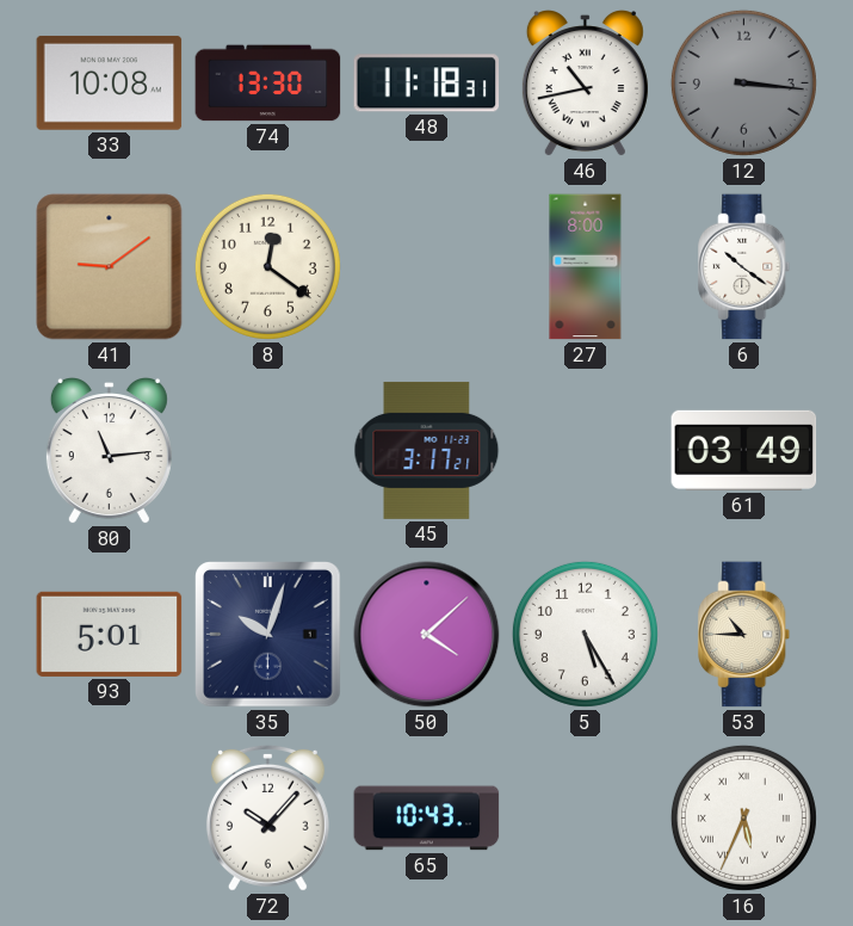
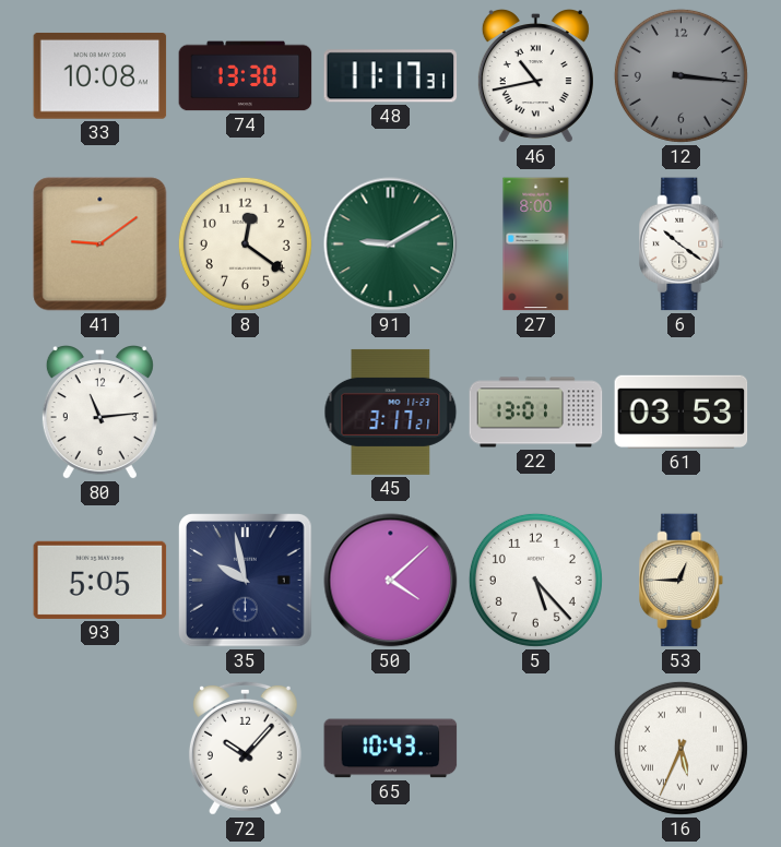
48: 11:18 -> 11:17 (391, 76)
91: none -> 9:10 (391, 244)
22: none -> 13:01 (536, 413)
61: 03:49 -> 03:53 (682, 411)
93: 5:01 -> 5:05 (100, 580)
35: 10:03 -> 9:58 (246, 581)
5: 5:25 -> 5:23 (535, 580)
53: 10:45 -> 12:45 (682, 581)
